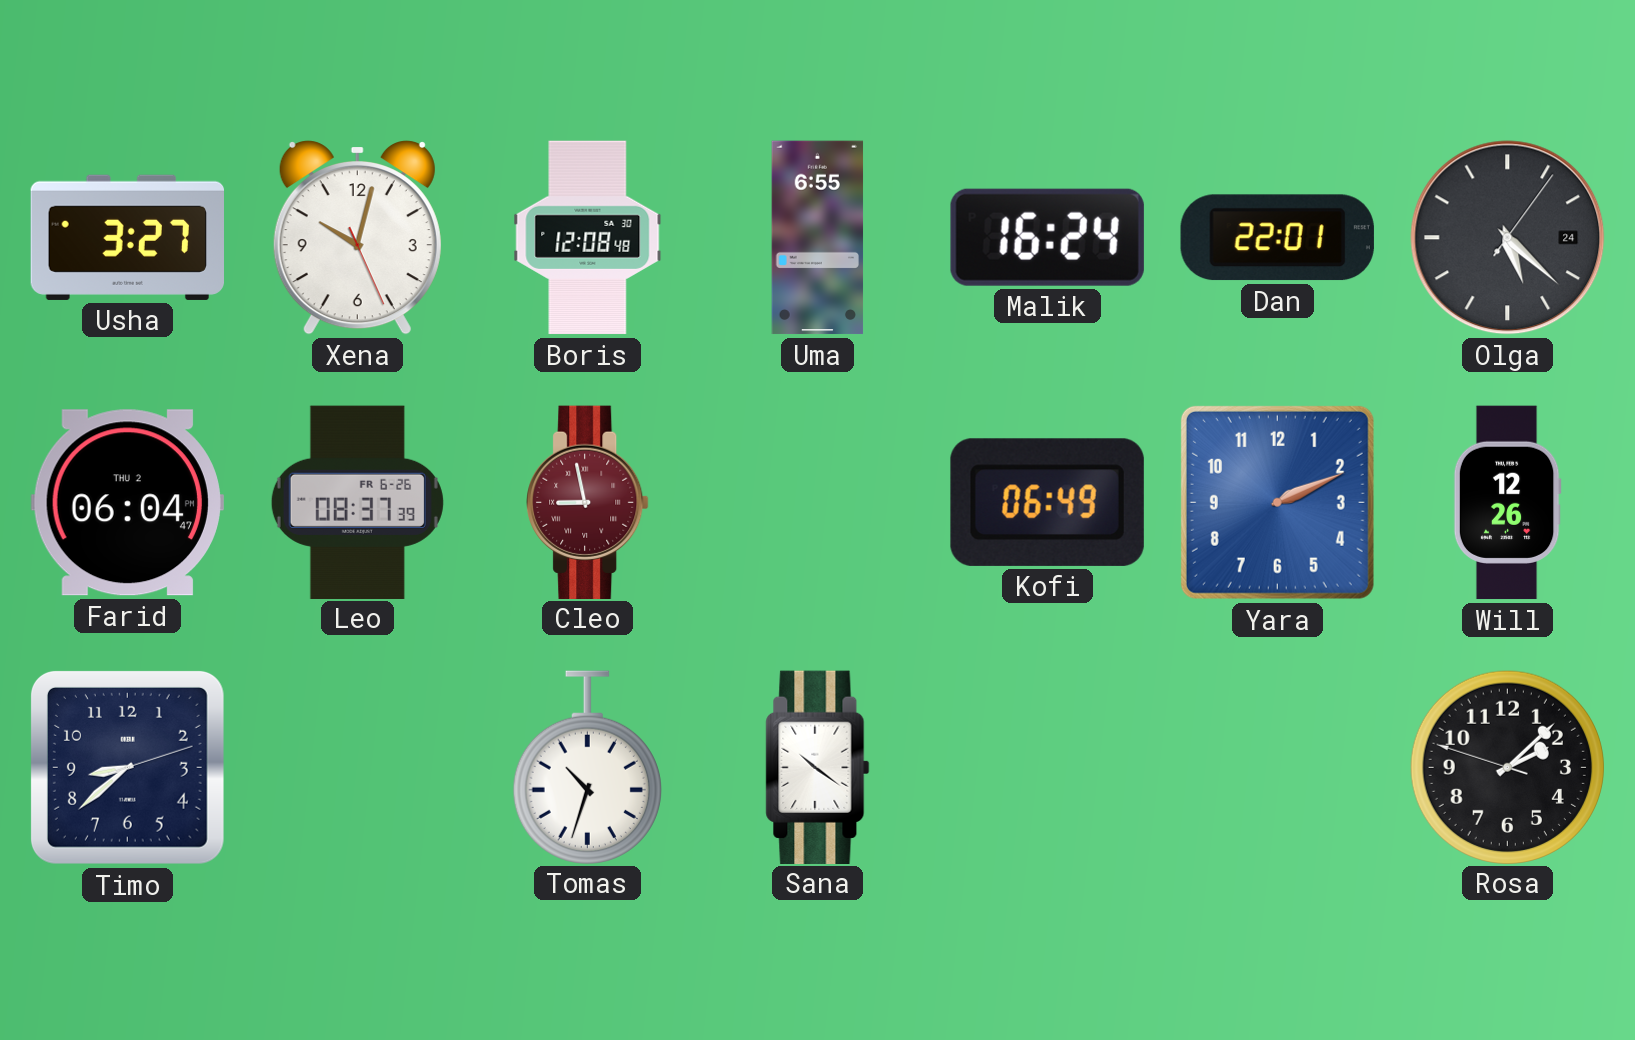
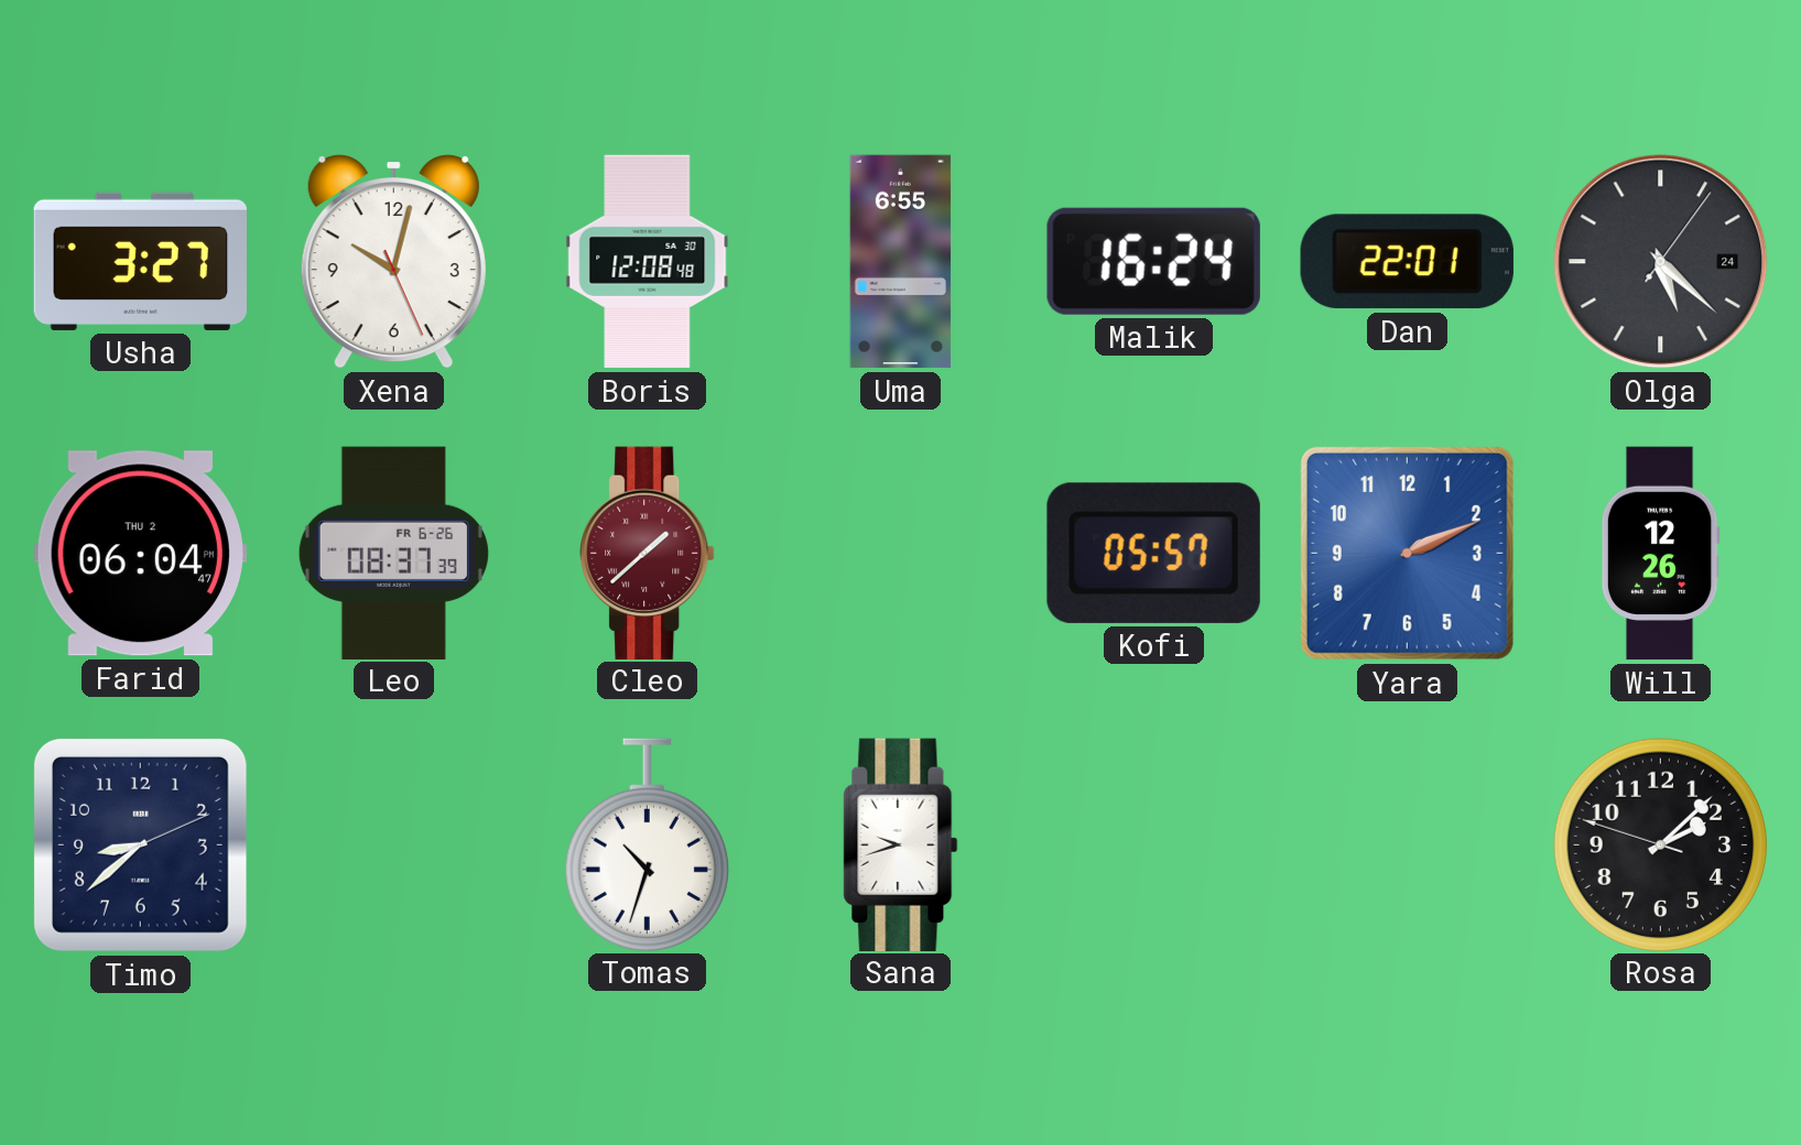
Cleo: 8:58 -> 1:38 (648, 553)
Kofi: 06:49 -> 05:57 (1153, 553)
Timo: 8:38:12 -> 8:38:11 (140, 844)
Sana: 10:21 -> 9:42 (901, 844)
